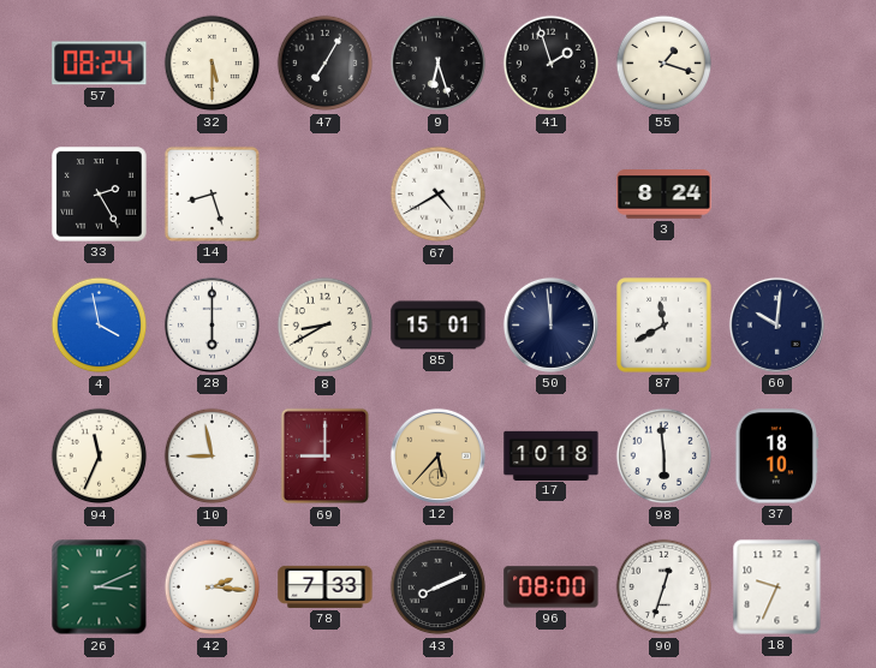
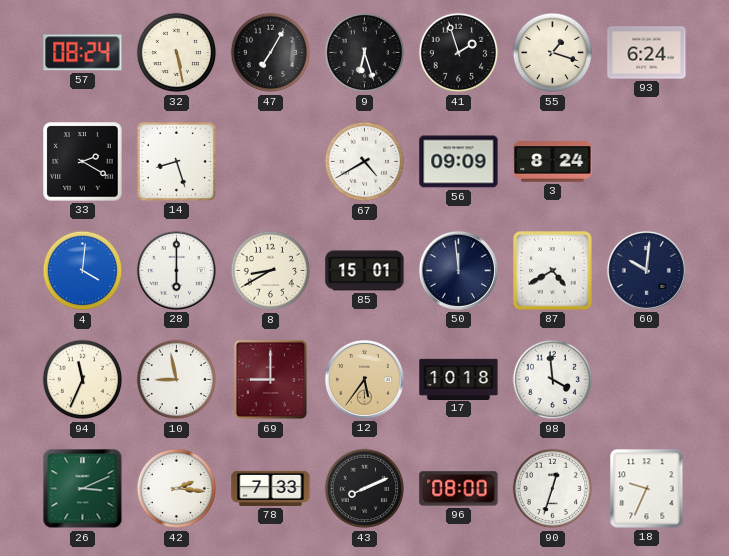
32: 5:30 -> 5:28 (177, 53)
93: none -> 6:24 (647, 53)
33: 2:25 -> 2:20 (83, 162)
56: none -> 09:09 (459, 162)
4: 3:58 -> 4:01 (83, 271)
87: 11:40 -> 4:40 (553, 271)
12: 5:37 -> 5:36 (364, 379)
98: 5:59 -> 3:59 (553, 380)
37: 18:10 -> none (777, 457)
